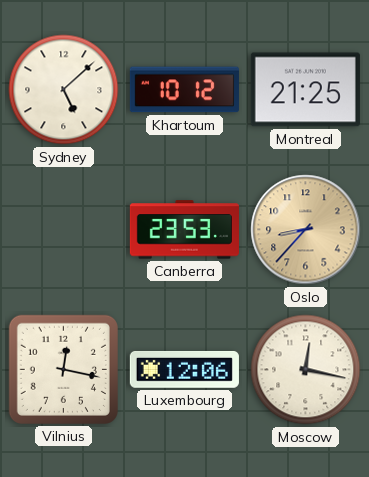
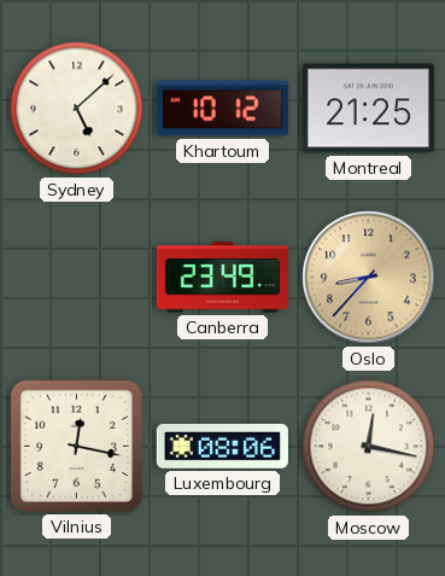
Canberra: 23:53 -> 23:49 (222, 278)
Luxembourg: 12:06 -> 08:06 (222, 446)
